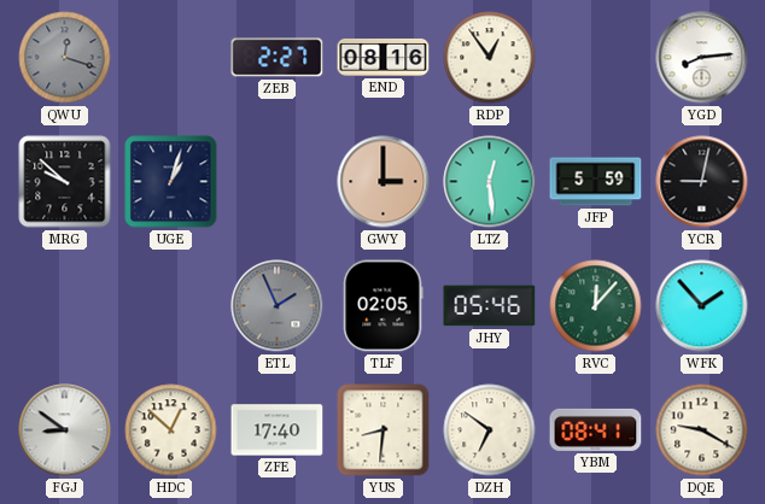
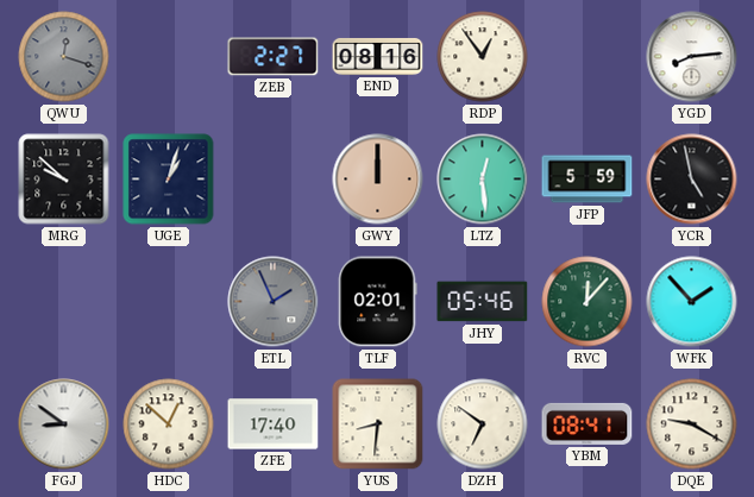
GWY: 3:00 -> 12:00 (378, 180)
YCR: 9:02 -> 4:58 (692, 180)
TLF: 02:05 -> 02:01 (378, 302)
